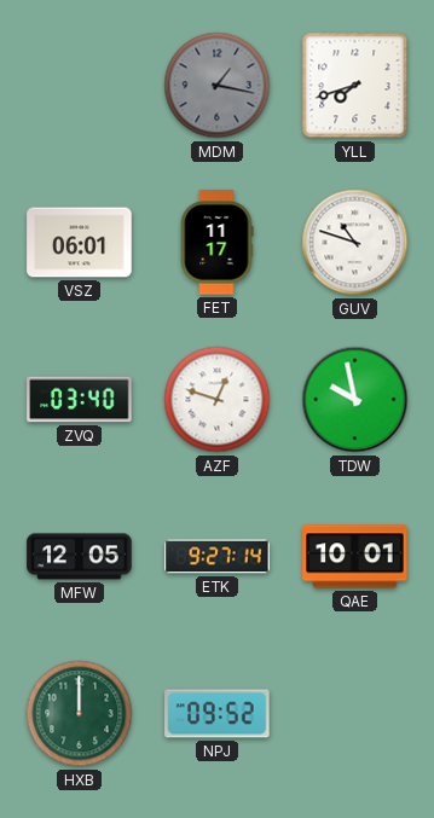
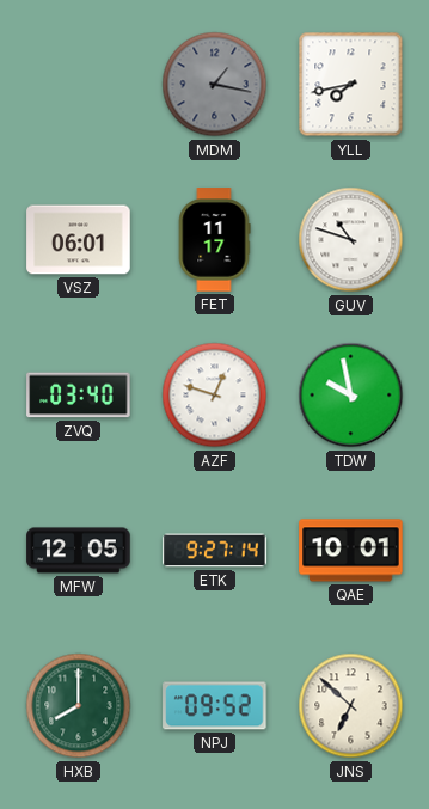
YLL: 7:42 -> 7:43 (351, 85)
HXB: 12:00 -> 8:00 (79, 706)
JNS: none -> 6:52 (351, 706)
